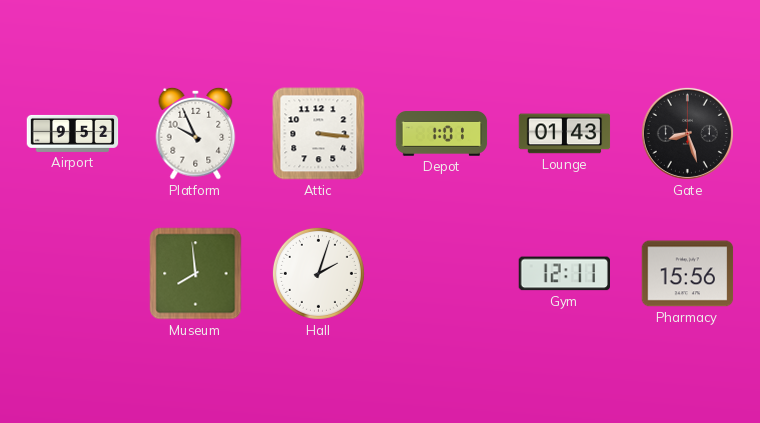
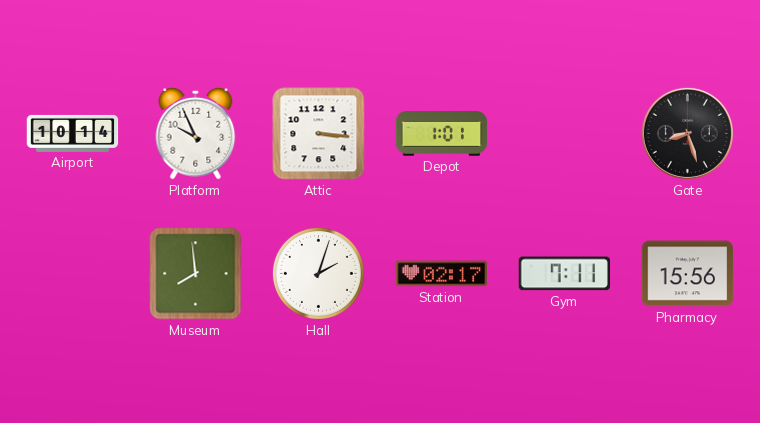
Airport: 9:52 -> 10:14 (73, 133)
Lounge: 01:43 -> none (565, 134)
Station: none -> 02:17 (442, 274)
Gym: 12:11 -> 7:11 (564, 274)
